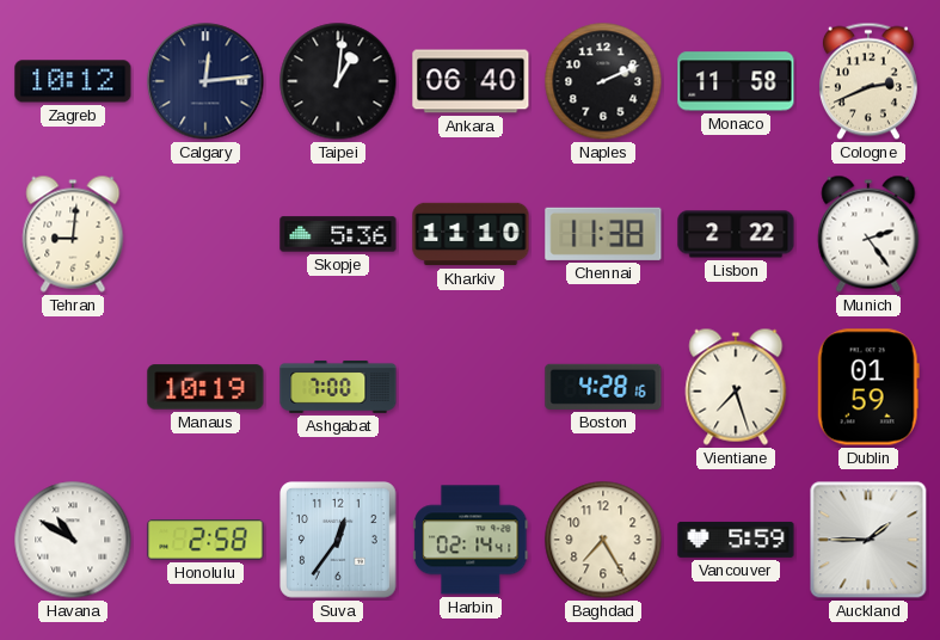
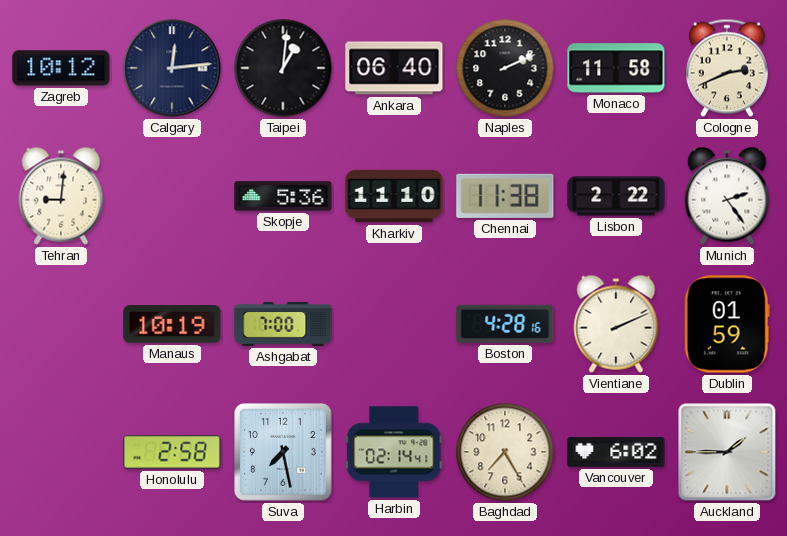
Vientiane: 7:27 -> 2:11 (616, 324)
Havana: 10:50 -> none (73, 540)
Suva: 12:36 -> 7:28 (284, 453)
Vancouver: 5:59 -> 6:02 (616, 452)
